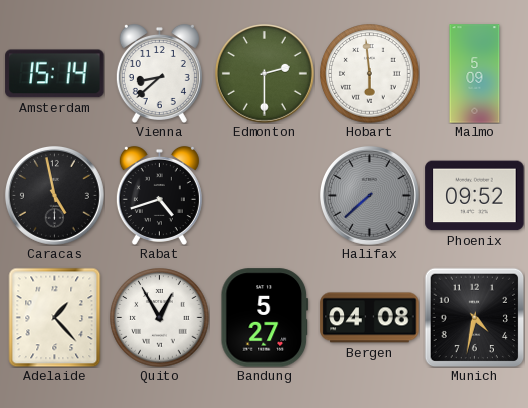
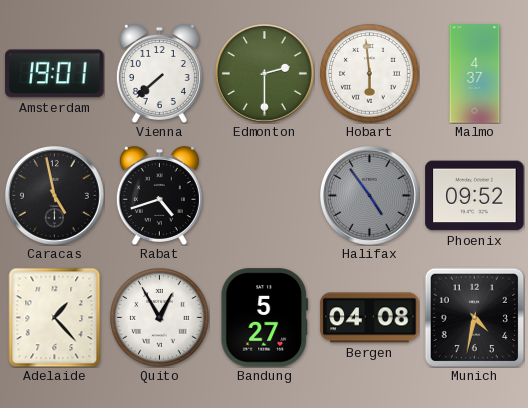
Amsterdam: 15:14 -> 19:01 (55, 74)
Vienna: 8:38 -> 7:38 (159, 73)
Malmo: 5:09 -> 4:37 (475, 74)
Halifax: 7:38 -> 4:54 (369, 195)
